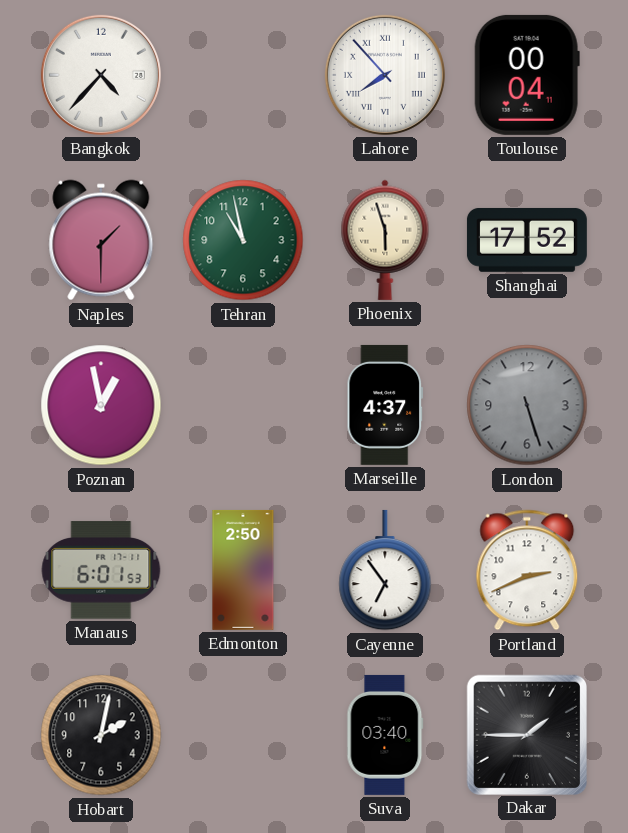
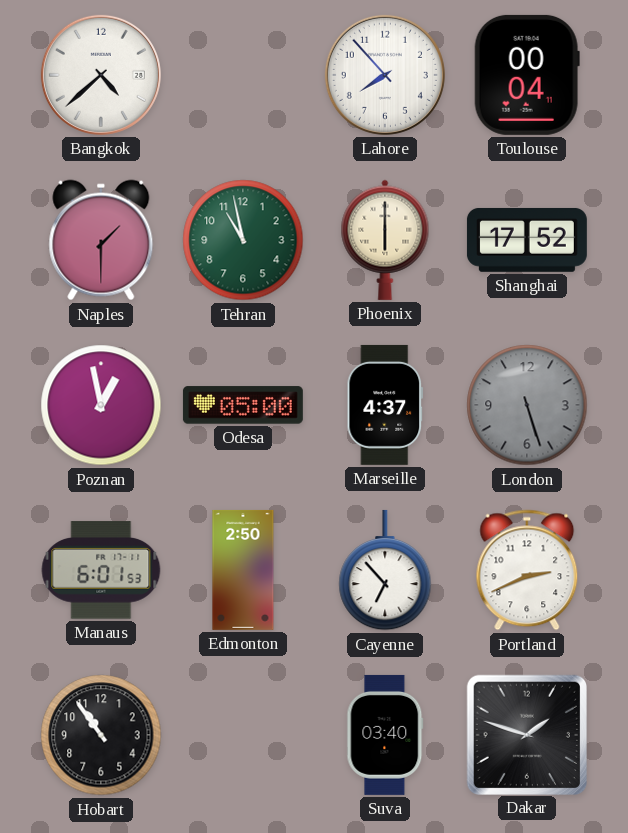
Bangkok: 4:37 -> 4:38 (101, 75)
Lahore numerals: Roman -> Arabic (385, 75)
Phoenix: 5:57 -> 6:00 (385, 240)
Odesa: none -> 05:00 (243, 405)
Cayenne: 6:54 -> 6:53 (385, 570)
Hobart: 2:02 -> 10:54 (101, 735)
Dakar: 1:45 -> 1:48 (526, 734)
